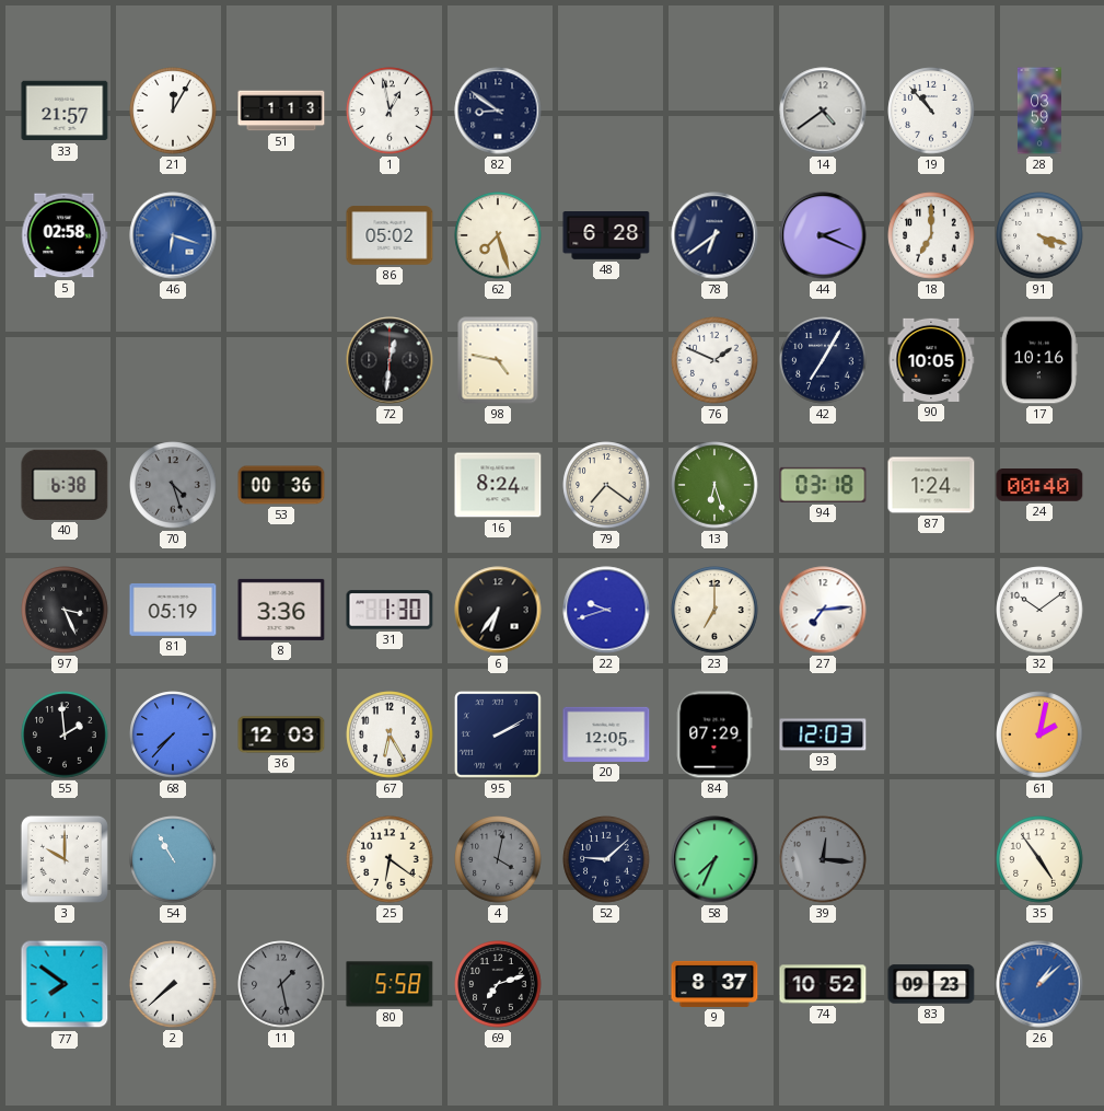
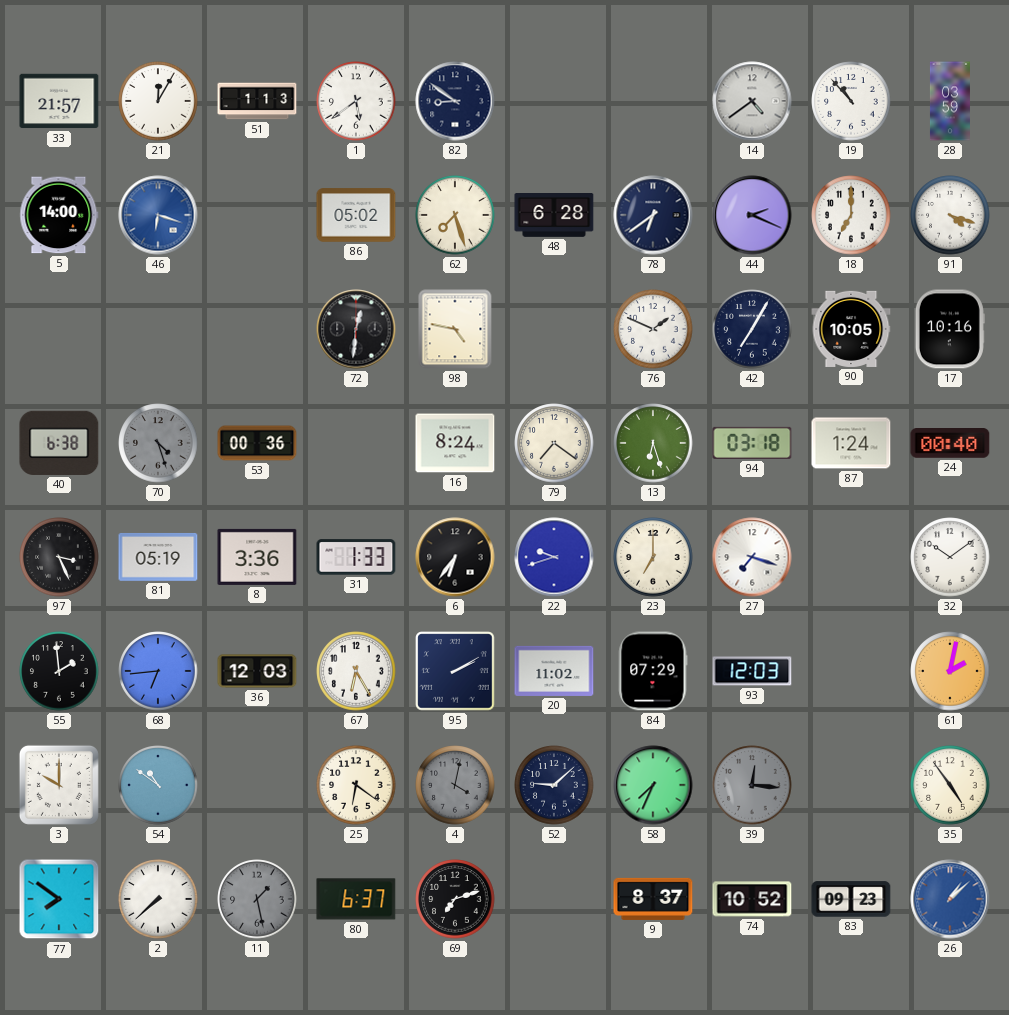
1: 12:58 -> 5:39 (356, 101)
5: 02:58 -> 14:00 (59, 215)
31: 1:30 -> 1:33 (356, 557)
27: 7:14 -> 7:18 (752, 557)
68: 7:37 -> 6:44 (158, 671)
20: 12:05 -> 11:02 (554, 671)
54: 10:55 -> 10:51 (158, 785)
80: 5:58 -> 6:37 (356, 899)
